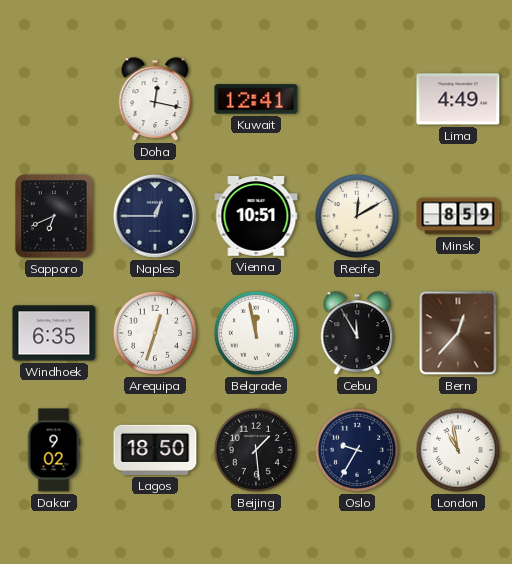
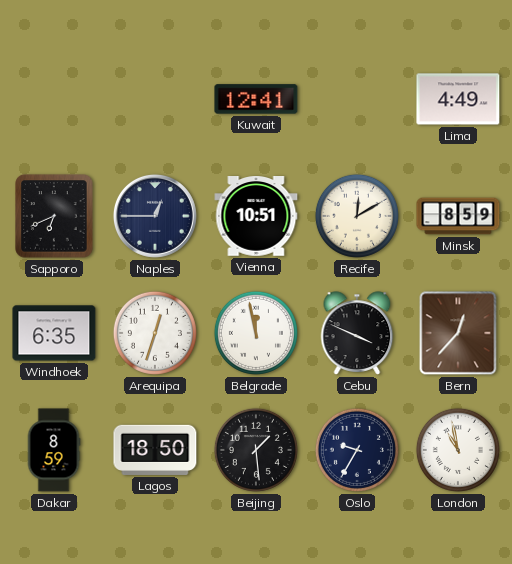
Doha: 12:17 -> none (155, 99)
Cebu: 11:55 -> 3:49 (357, 333)
Dakar: 9:02 -> 8:59 (54, 450)
